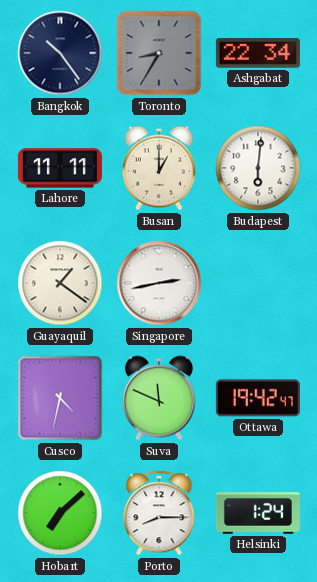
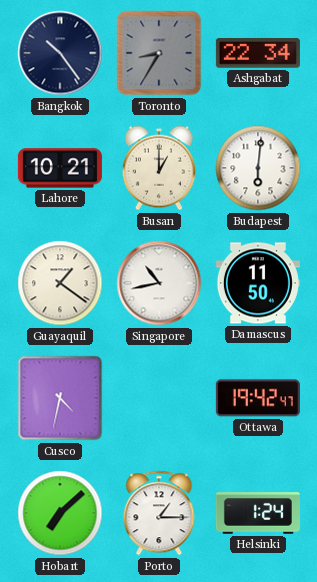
Lahore: 11:11 -> 10:21 (60, 168)
Singapore: 2:43 -> 10:43 (159, 283)
Damascus: none -> 11:50 (258, 283)
Suva: 11:49 -> none (159, 398)
Porto: 8:15 -> 1:15 (159, 513)
